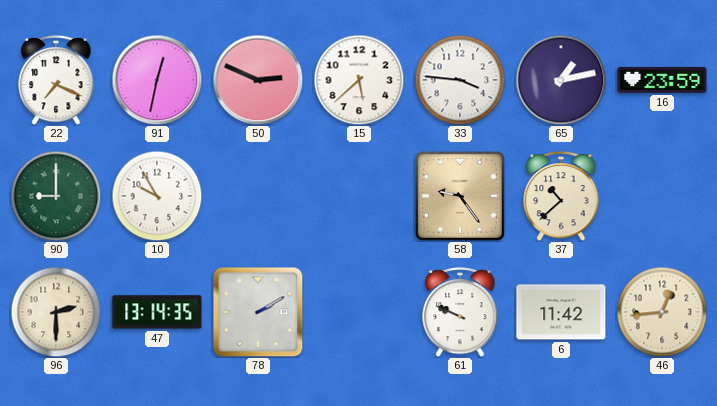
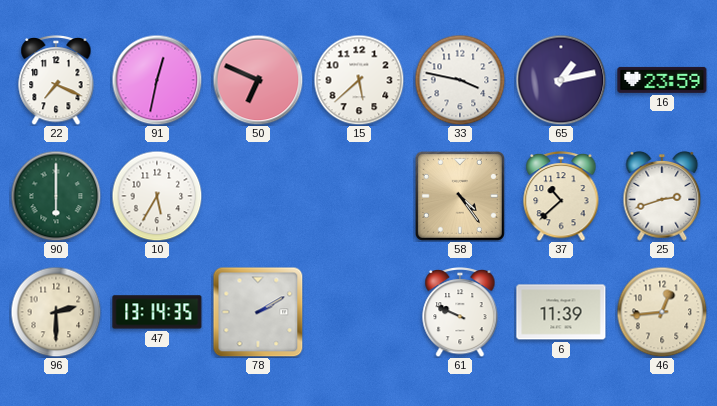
50: 2:49 -> 6:49 (258, 80)
33: 3:46 -> 3:47 (460, 80)
90: 9:00 -> 6:00 (56, 196)
10: 9:55 -> 5:35 (157, 196)
58: 9:24 -> 4:24 (460, 196)
25: none -> 2:42 (662, 196)
6: 11:42 -> 11:39 (561, 312)
